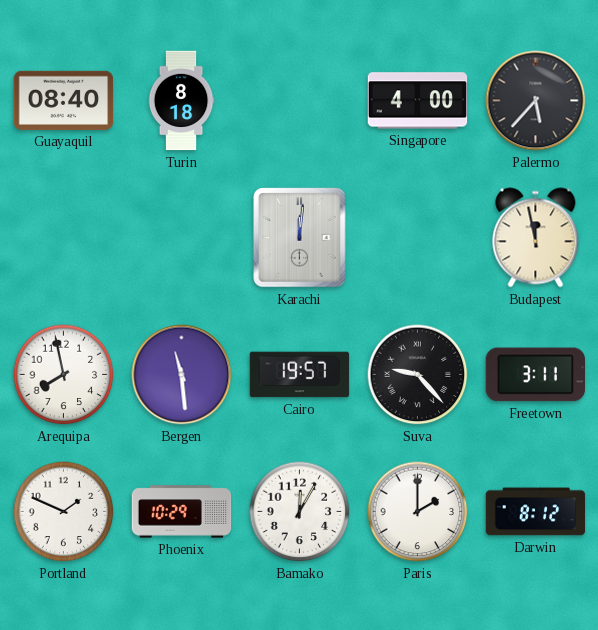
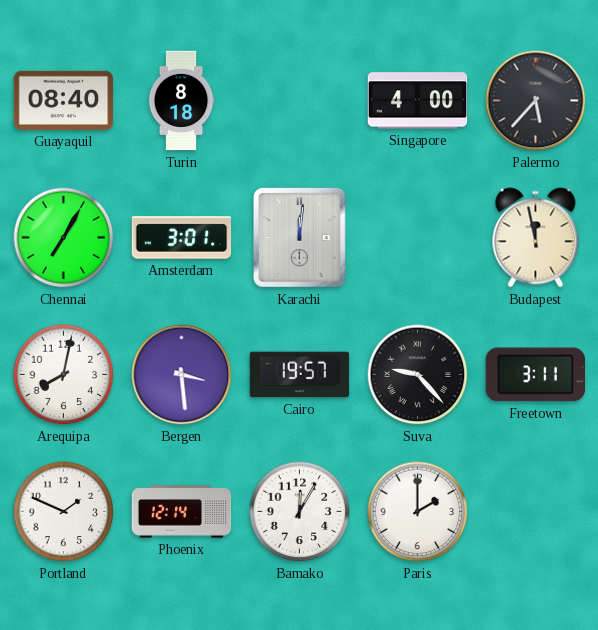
Chennai: none -> 7:05 (64, 238)
Amsterdam: none -> 3:01 (182, 238)
Arequipa: 7:58 -> 8:02 (64, 375)
Bergen: 11:29 -> 3:29 (182, 375)
Phoenix: 10:29 -> 12:14 (182, 512)
Darwin: 8:12 -> none (536, 512)
